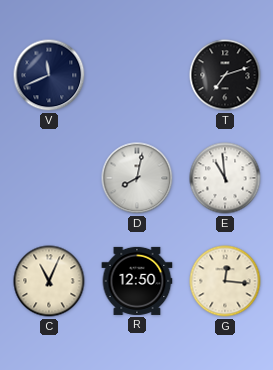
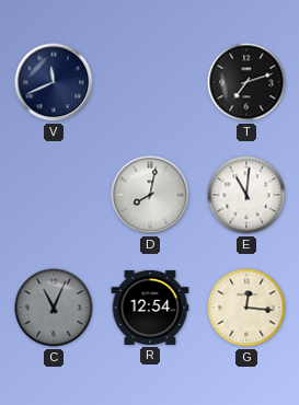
E: 10:59 -> 11:01 (246, 195)
C dial: cream -> grey (54, 308)
R: 12:50 -> 12:54 (150, 308)
